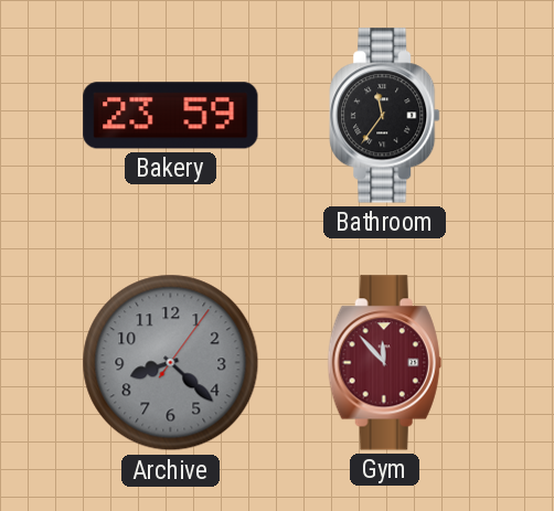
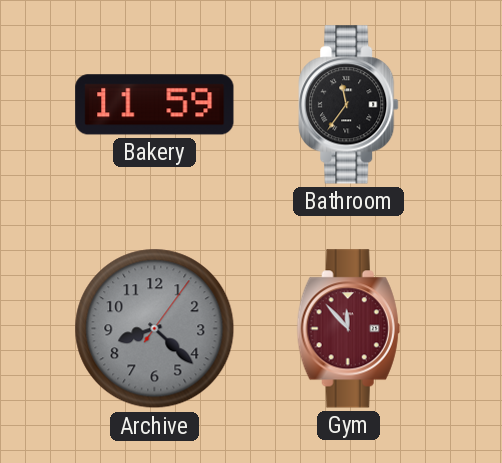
Bakery: 23:59 -> 11:59 (155, 105)
